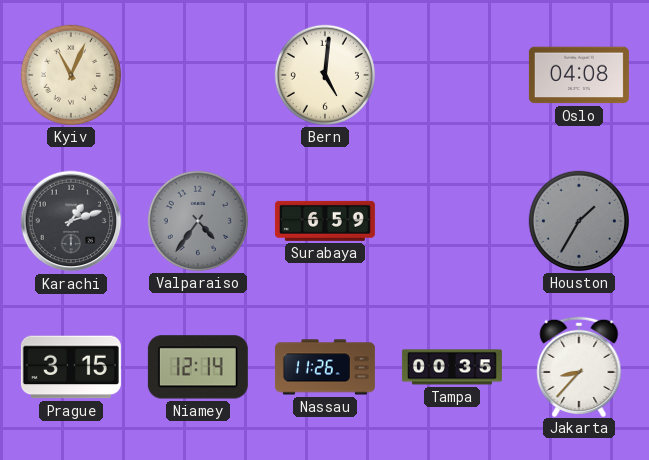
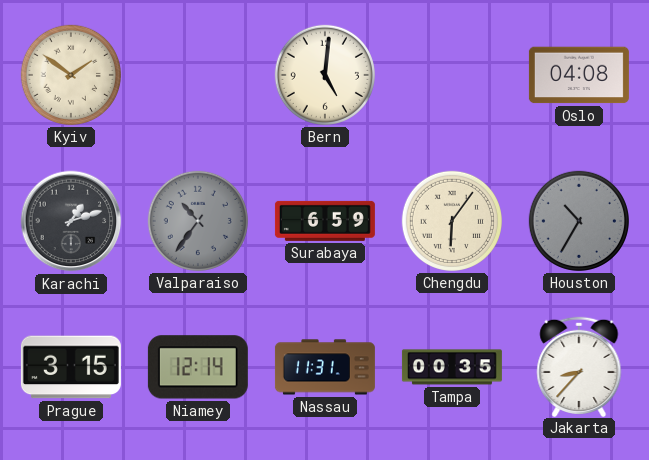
Kyiv: 11:04 -> 1:51 (71, 75)
Valparaiso: 4:36 -> 10:36 (198, 221)
Chengdu: none -> 6:06 (452, 221)
Houston: 1:35 -> 10:35 (579, 221)
Nassau: 11:26 -> 11:31 (325, 367)
